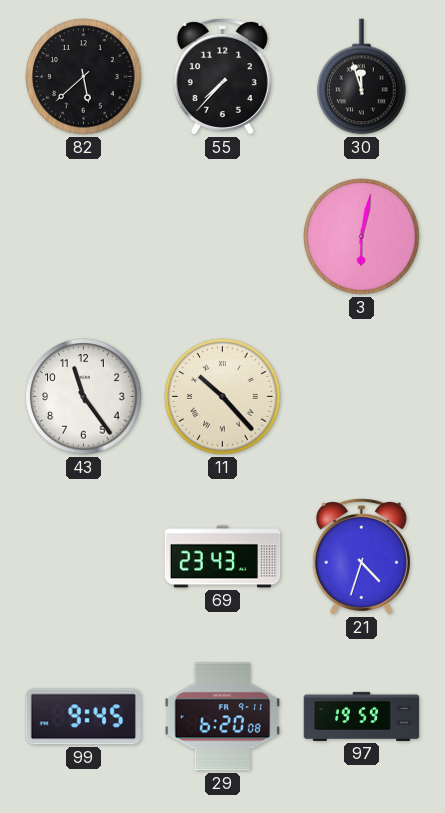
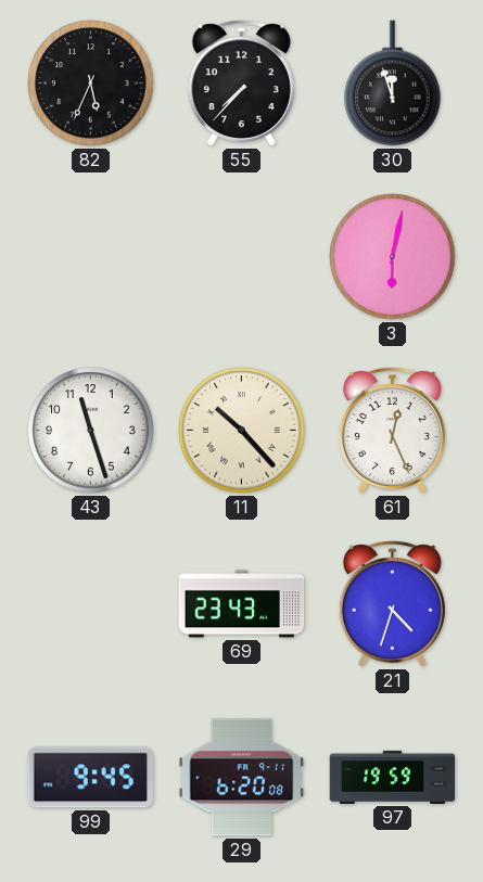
82: 5:38 -> 5:34 (91, 84)
43: 11:24 -> 11:27 (91, 431)
61: none -> 12:26 (392, 431)
